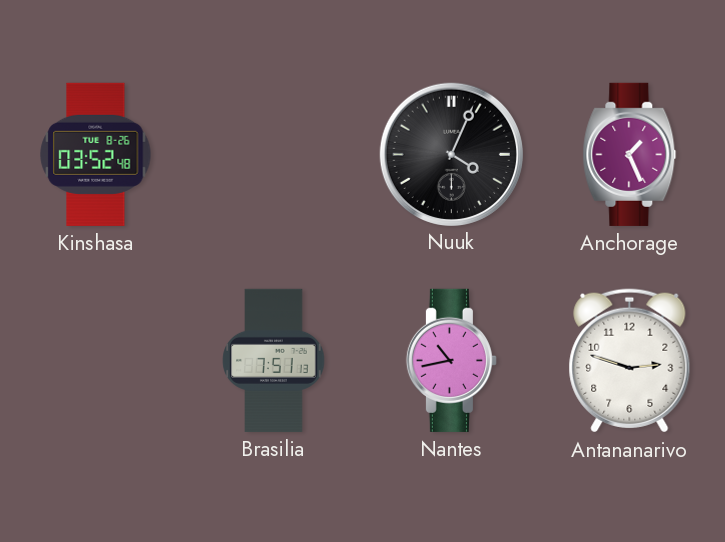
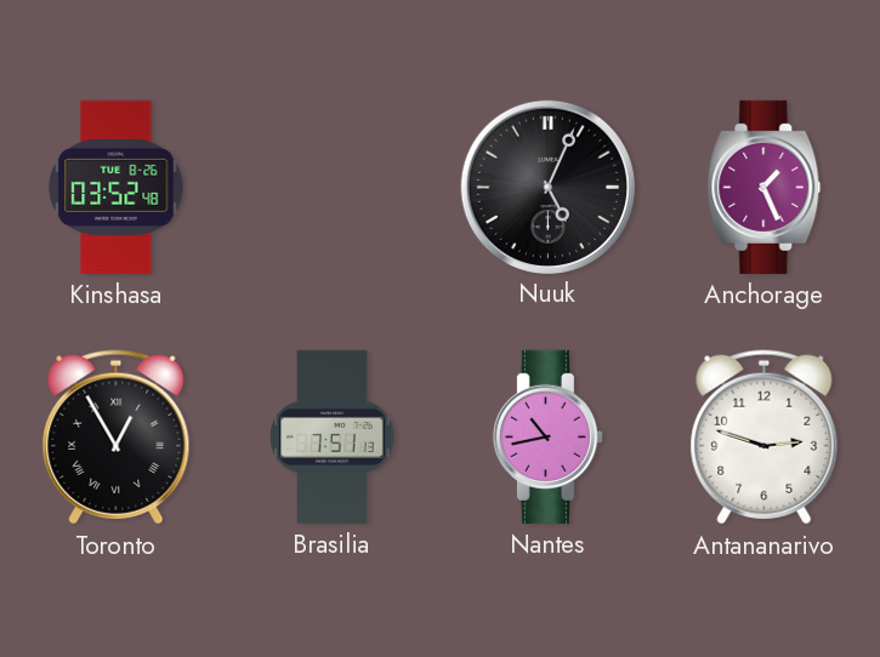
Nuuk: 4:04 -> 5:04 (547, 187)
Toronto: none -> 12:55 (117, 438)
